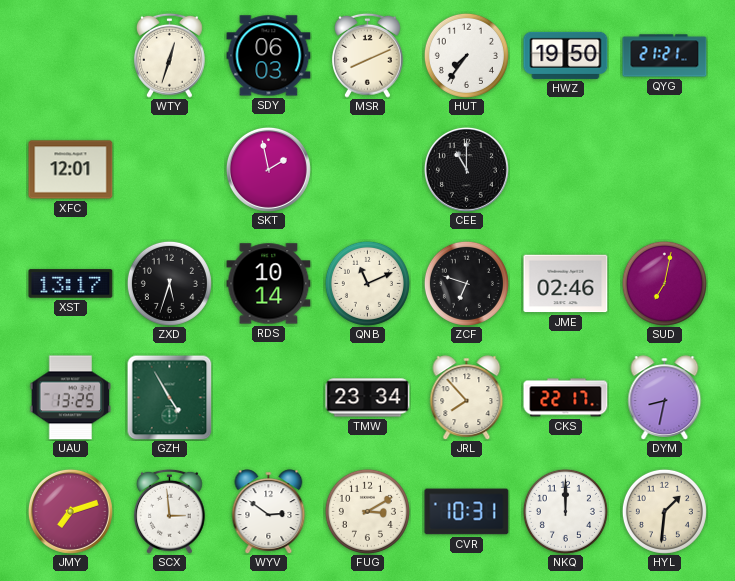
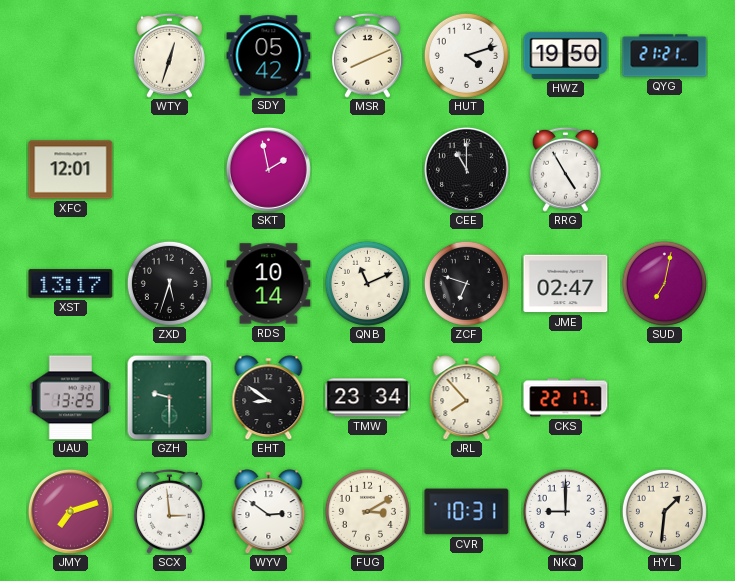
SDY: 06:03 -> 05:42 (269, 56)
HUT: 7:36 -> 4:12 (466, 55)
RRG: none -> 4:55 (565, 169)
JME: 02:46 -> 02:47 (566, 284)
GZH: 4:55 -> 9:30 (169, 397)
EHT: none -> 8:51 (269, 398)
DYM: 8:32 -> none (665, 398)
NKQ: 12:00 -> 9:00 (565, 511)
